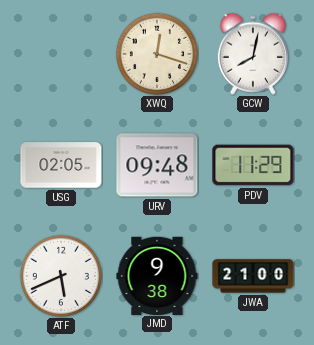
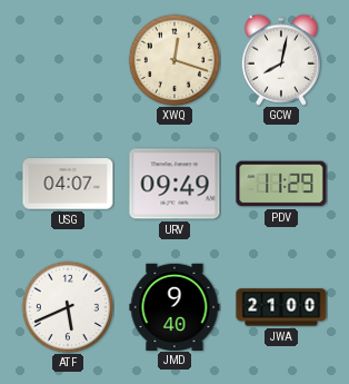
USG: 02:05 -> 04:07 (68, 184)
URV: 09:48 -> 09:49 (174, 184)
JMD: 9:38 -> 9:40 (174, 306)
